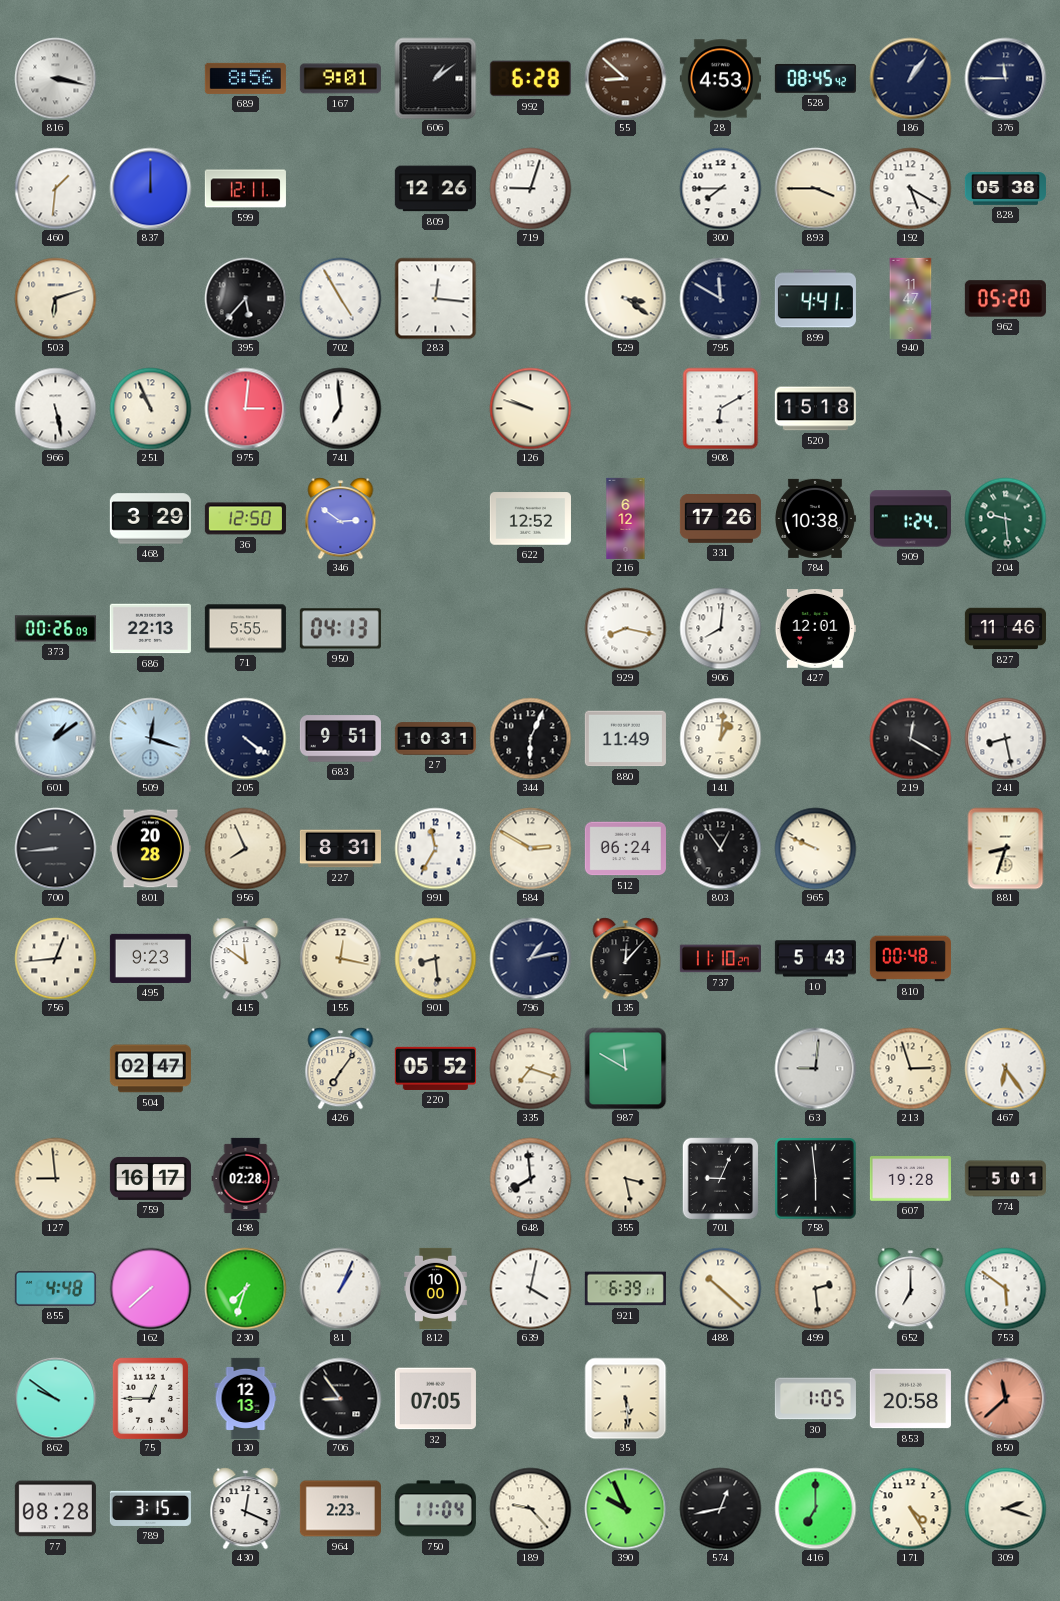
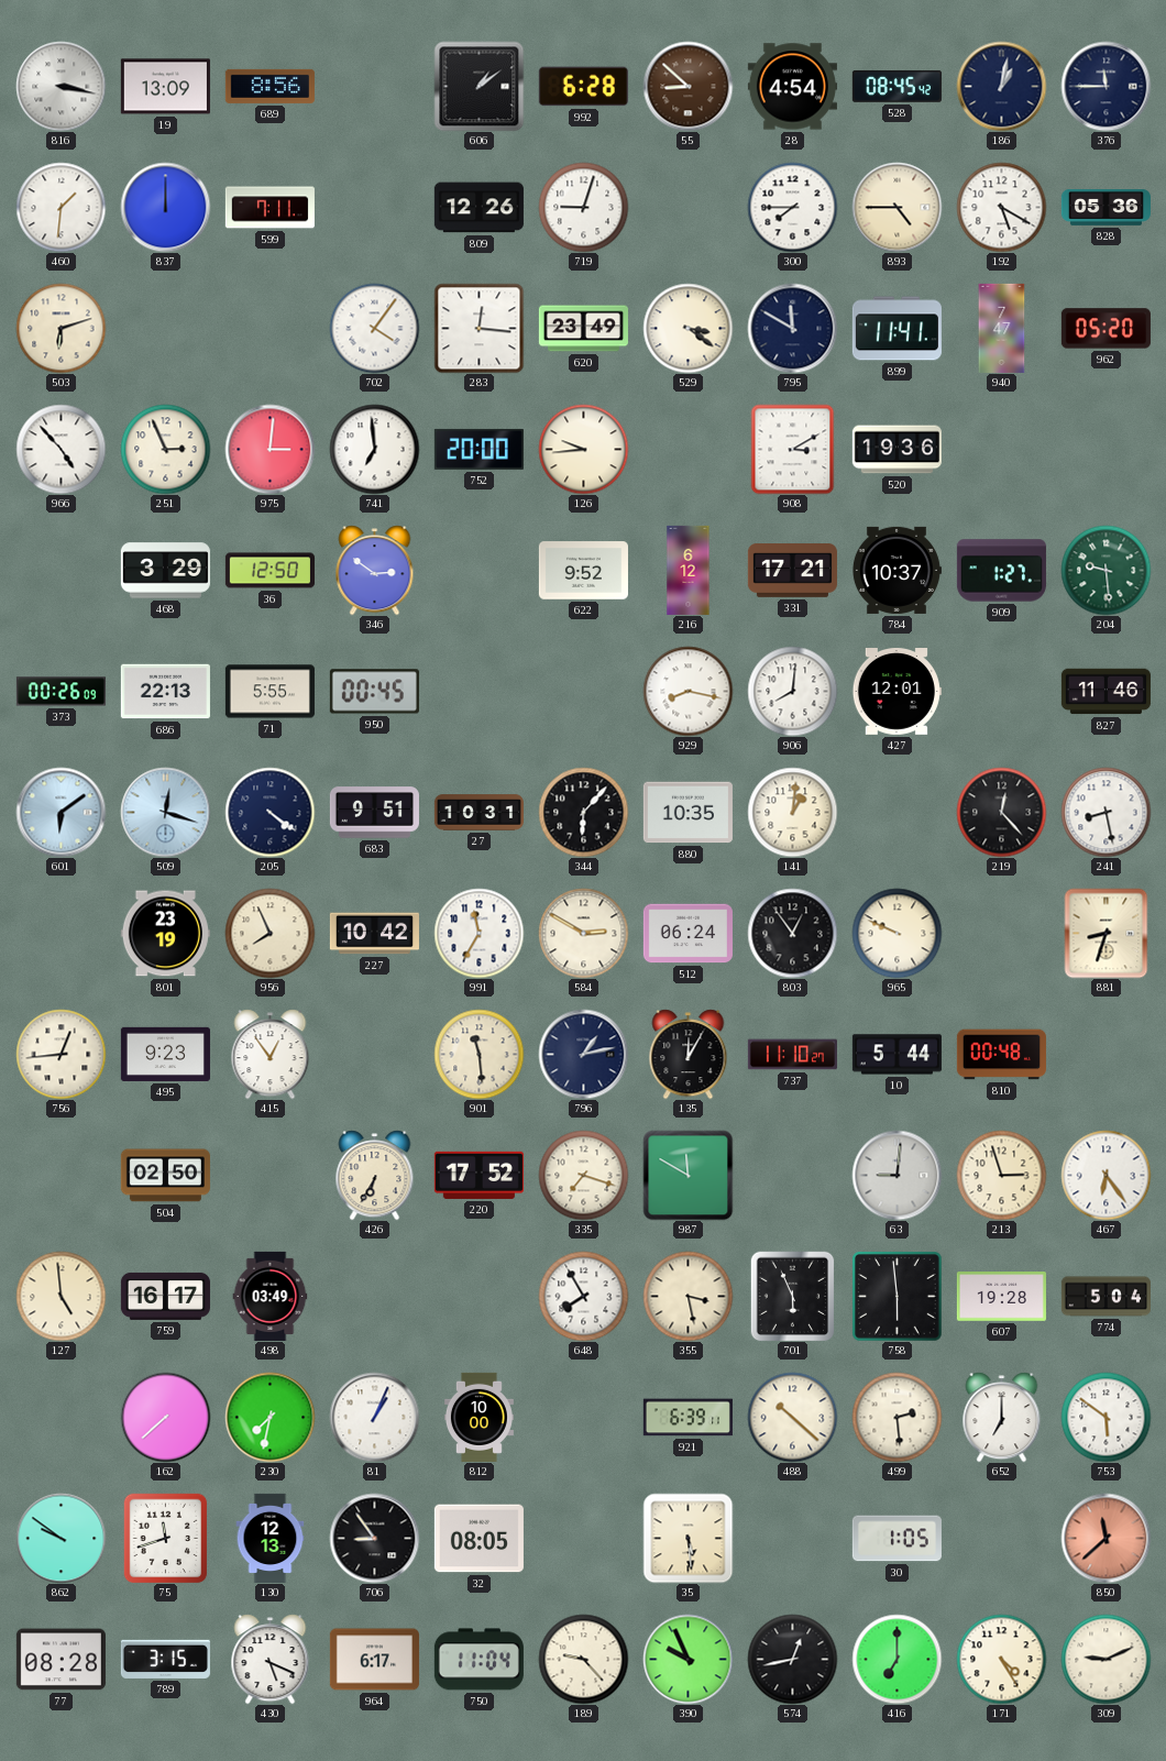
19: none -> 13:09 (165, 87)
167: 9:01 -> none (340, 79)
28: 4:53 -> 4:54 (792, 87)
186: 1:06 -> 1:02 (1001, 86)
599: 12:11 -> 7:11 (269, 208)
893: 3:45 -> 4:45 (897, 207)
828: 05:38 -> 05:36 (1105, 208)
395: 5:37 -> none (245, 298)
702: 4:55 -> 4:06 (374, 328)
620: none -> 23:49 (583, 329)
899: 4:41 -> 11:41 (897, 329)
940: 11:47 -> 7:47 (1002, 328)
966: 5:28 -> 4:53 (61, 449)
251: 10:56 -> 2:56 (165, 449)
752: none -> 20:00 (479, 449)
126: 9:48 -> 9:44 (583, 449)
908: 6:10 -> 3:10 (793, 449)
520: 15:18 -> 19:36 (897, 450)
622: 12:52 -> 9:52 (583, 571)
331: 17:26 -> 17:21 (792, 571)
784: 10:38 -> 10:37 (897, 570)
909: 1:24 -> 1:27 (1001, 571)
950: 04:13 -> 00:45 (374, 692)
601: 1:09 -> 6:09 (61, 812)
344: 6:04 -> 6:07 (583, 812)
880: 11:49 -> 10:35 (687, 813)
219: 12:20 -> 12:23 (1001, 812)
700: 8:44 -> none (55, 848)
801: 20:28 -> 23:19 (165, 934)
227: 8:31 -> 10:42 (374, 934)
415: 11:51 -> 12:54 (271, 1054)
155: 12:17 -> none (340, 958)
901: 8:29 -> 11:29 (479, 1054)
135: 12:07 -> 12:05 (689, 1054)
10: 5:43 -> 5:44 (897, 1055)
504: 02:47 -> 02:50 (165, 1176)
426: 7:06 -> 6:35 (375, 1175)
220: 05:52 -> 17:52 (479, 1175)
127: 8:59 -> 4:59 (61, 1296)
498: 02:28 -> 03:49 (271, 1296)
648: 7:59 -> 7:55 (583, 1296)
701: 9:04 -> 5:56 (793, 1296)
774: 5:01 -> 5:04 (1105, 1297)
855: 4:48 -> none (55, 1288)
230: 7:33 -> 7:32 (269, 1417)
639: 4:02 -> none (530, 1288)
75: 12:45 -> 11:42 (166, 1538)
32: 07:05 -> 08:05 (479, 1539)
853: 20:58 -> none (910, 1399)
430: 12:19 -> 5:19 (271, 1659)
964: 2:23 -> 6:17 (374, 1660)
309: 2:18 -> 9:11 (1105, 1659)
